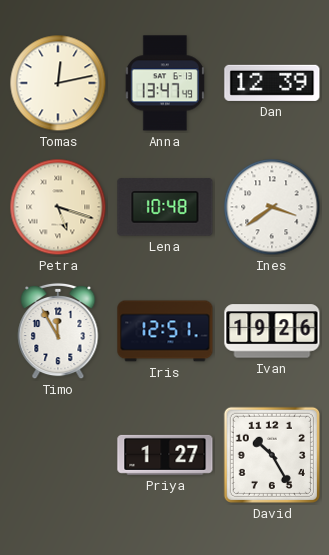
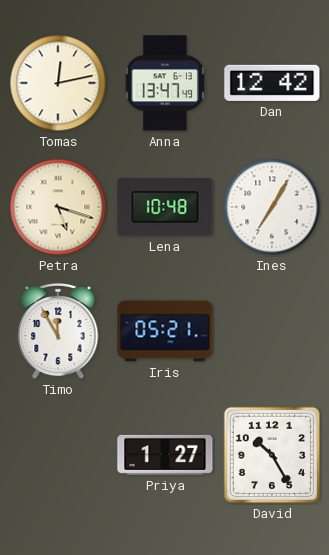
Dan: 12:39 -> 12:42 (272, 83)
Ines: 3:39 -> 7:05 (272, 207)
Iris: 12:51 -> 05:21 (165, 331)
Ivan: 19:26 -> none (272, 331)
